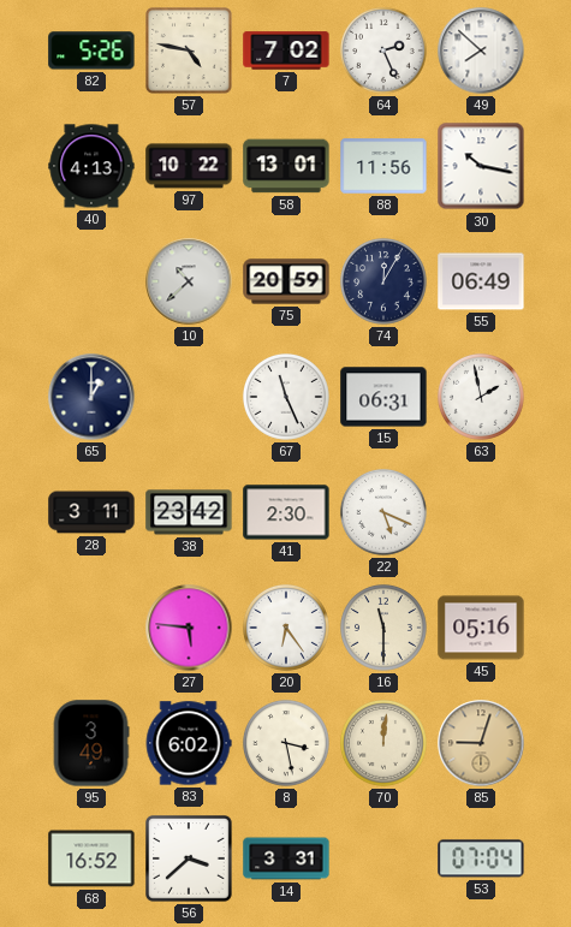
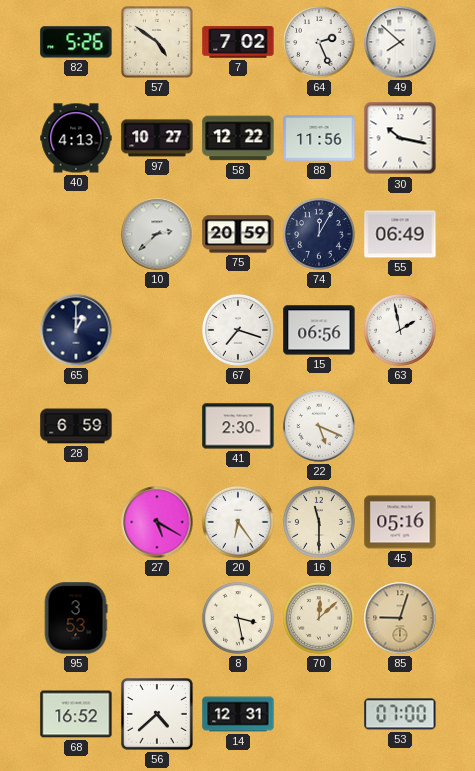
57: 4:47 -> 4:51 (158, 43)
97: 10:22 -> 10:27 (157, 138)
58: 13:01 -> 12:22 (238, 138)
10: 10:38 -> 2:38 (157, 234)
67: 11:26 -> 7:18 (238, 330)
15: 06:31 -> 06:56 (319, 330)
28: 3:11 -> 6:59 (76, 426)
38: 23:42 -> none (189, 512)
27: 5:46 -> 5:20 (157, 522)
95: 3:49 -> 3:53 (76, 618)
83: 6:02 -> none (189, 743)
70: 12:01 -> 12:08 (319, 618)
56: 3:38 -> 4:38 (158, 715)
14: 3:31 -> 12:31 (238, 714)
53: 07:04 -> 07:00 (400, 714)
